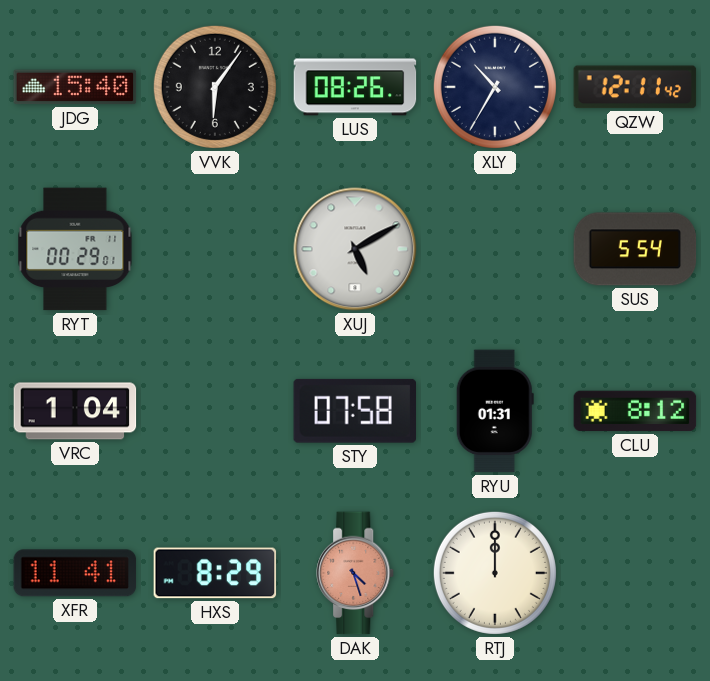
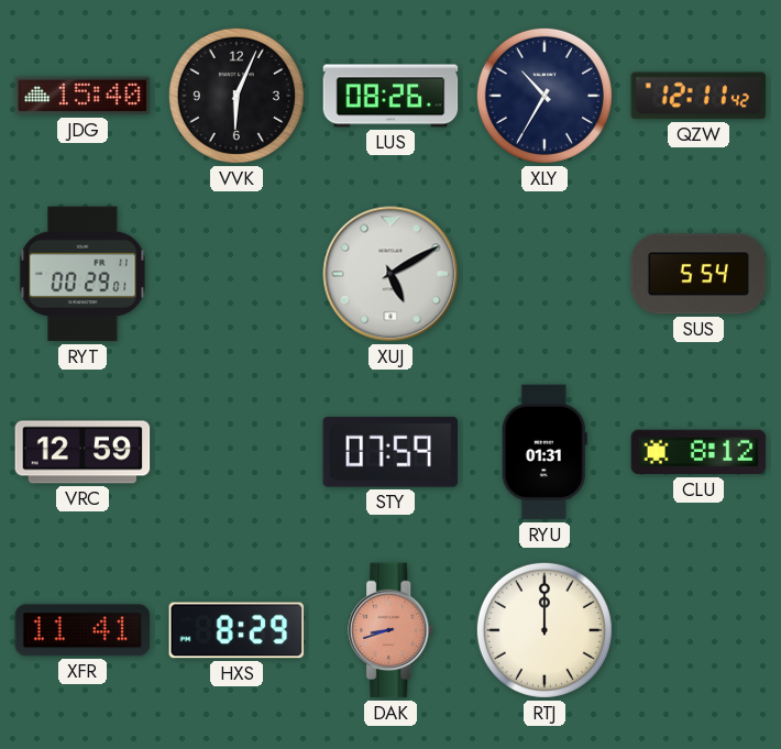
VVK: 6:06 -> 6:04 (237, 96)
VRC: 1:04 -> 12:59 (82, 452)
STY: 07:58 -> 07:59 (389, 452)
DAK: 4:27 -> 8:42 (392, 630)
